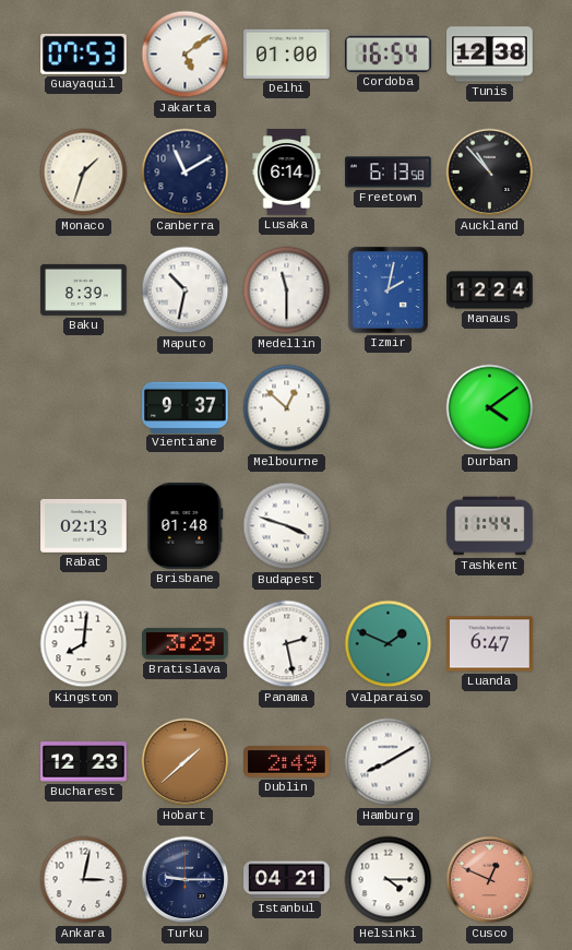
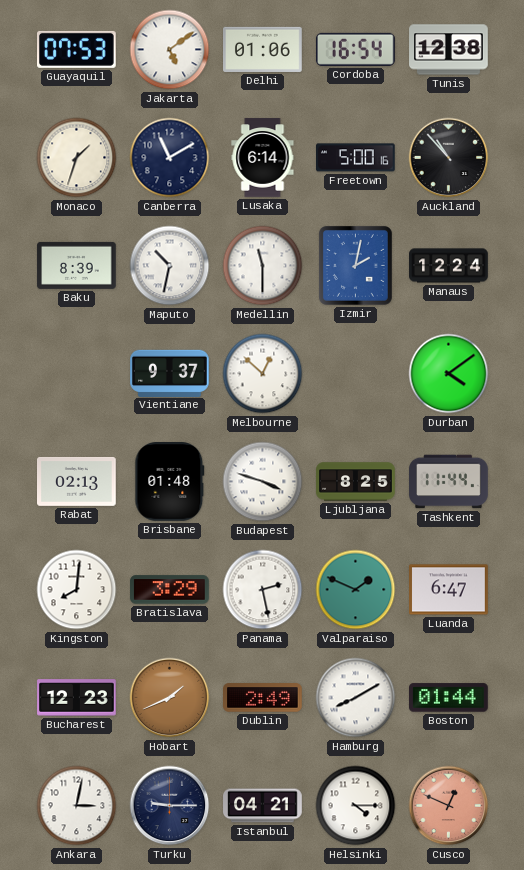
Delhi: 01:00 -> 01:06 (263, 49)
Freetown: 6:13 -> 5:00 (356, 158)
Ljubljana: none -> 8:25 (356, 482)
Hobart: 1:38 -> 1:41 (170, 698)
Boston: none -> 01:44 (449, 698)
